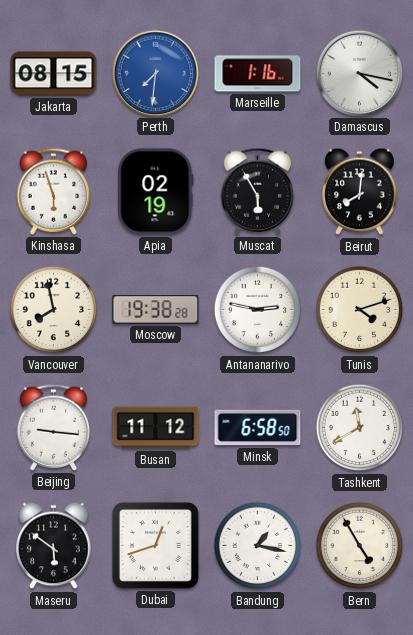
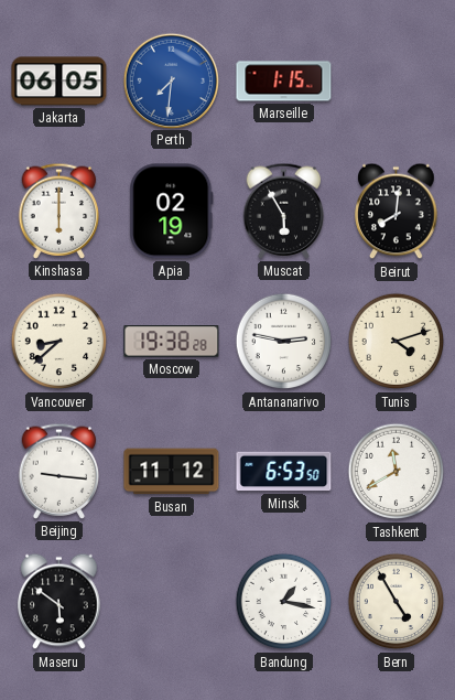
Jakarta: 08:15 -> 06:05 (59, 82)
Marseille: 1:16 -> 1:15 (284, 82)
Damascus: 4:17 -> none (359, 73)
Kinshasa: 5:57 -> 6:00 (59, 211)
Vancouver: 7:58 -> 8:38 (59, 342)
Minsk: 6:58 -> 6:53 (284, 472)
Dubai: 12:42 -> none (155, 545)
